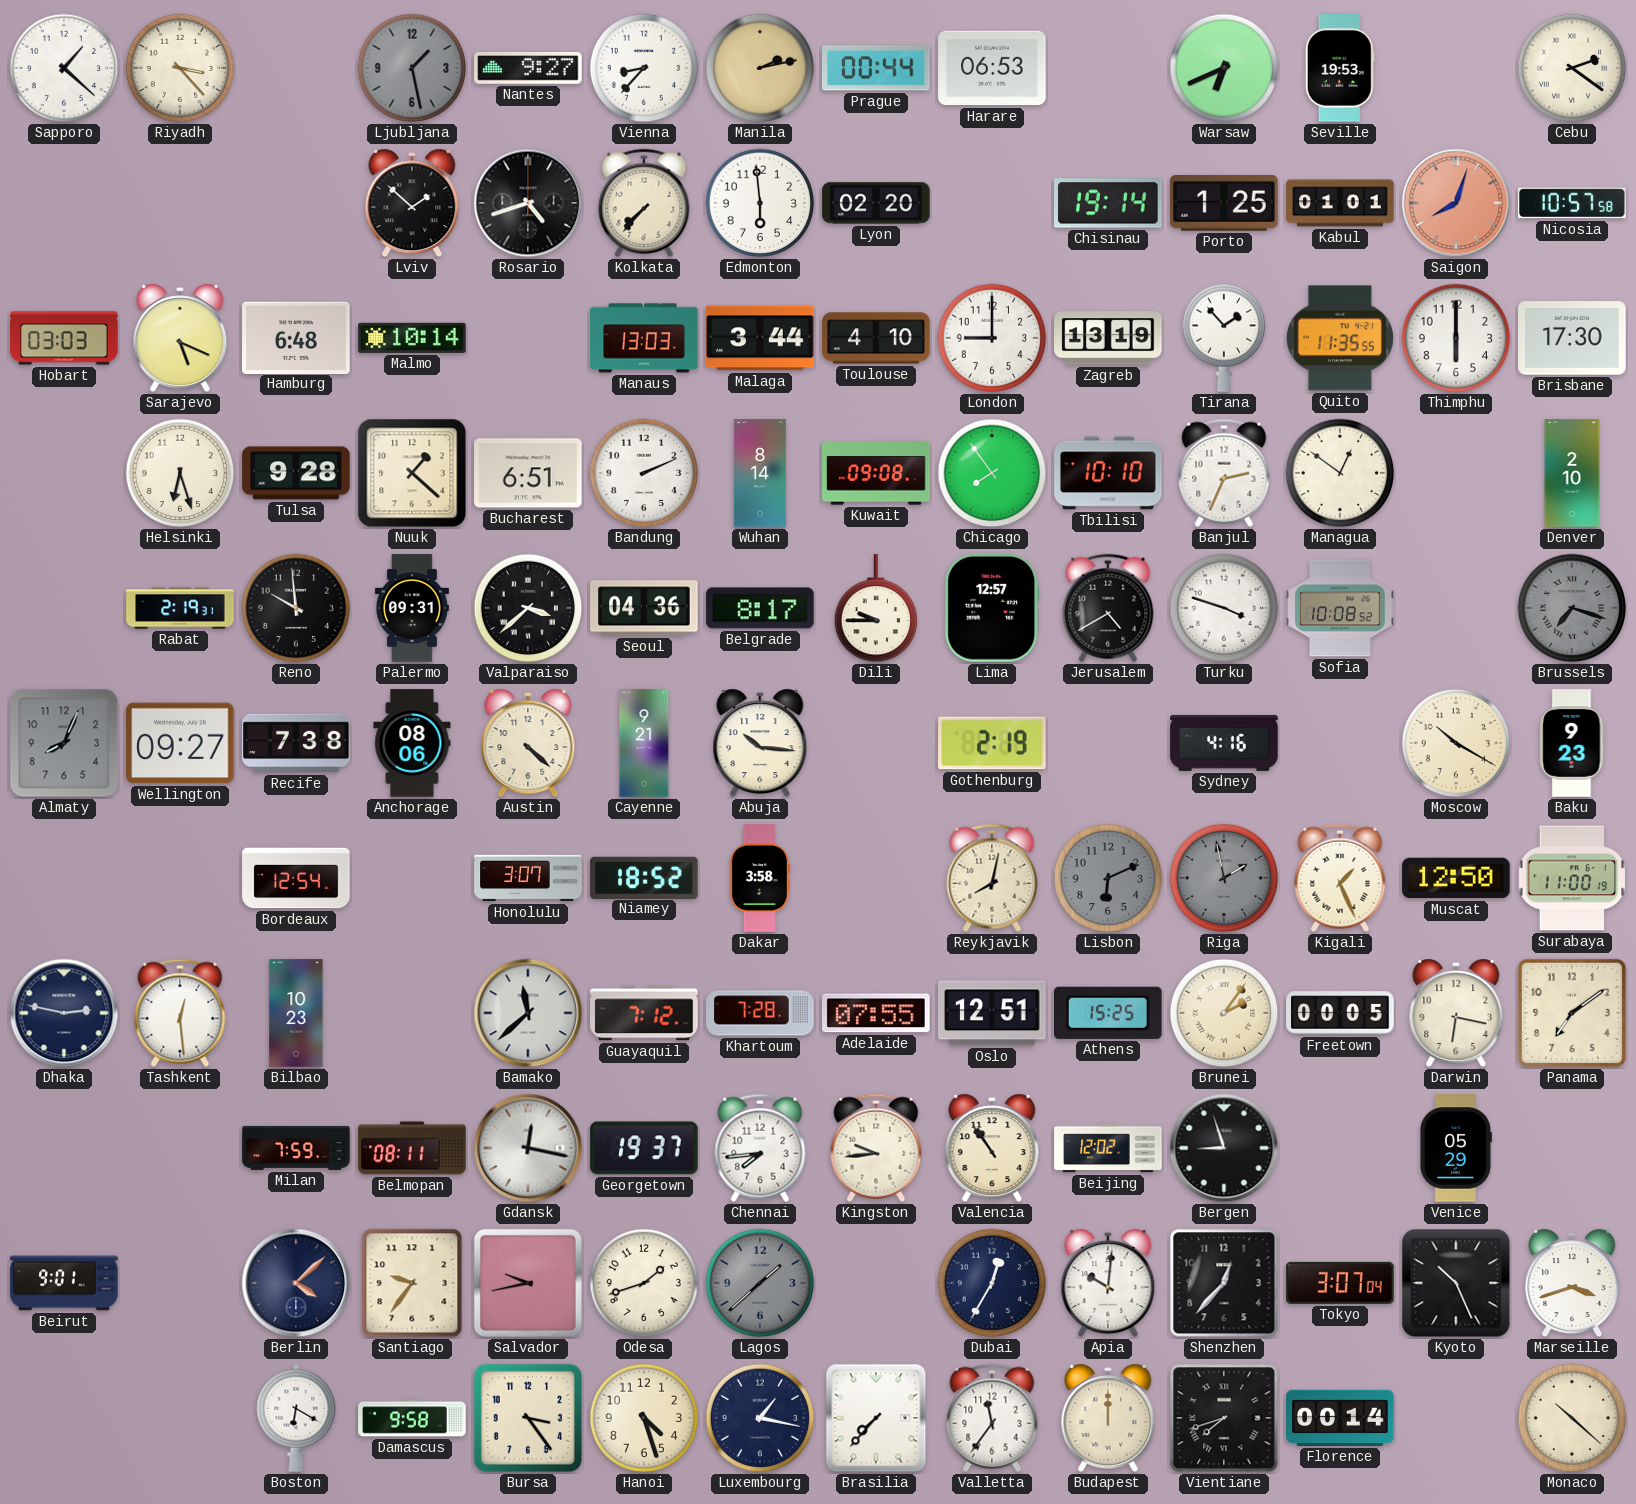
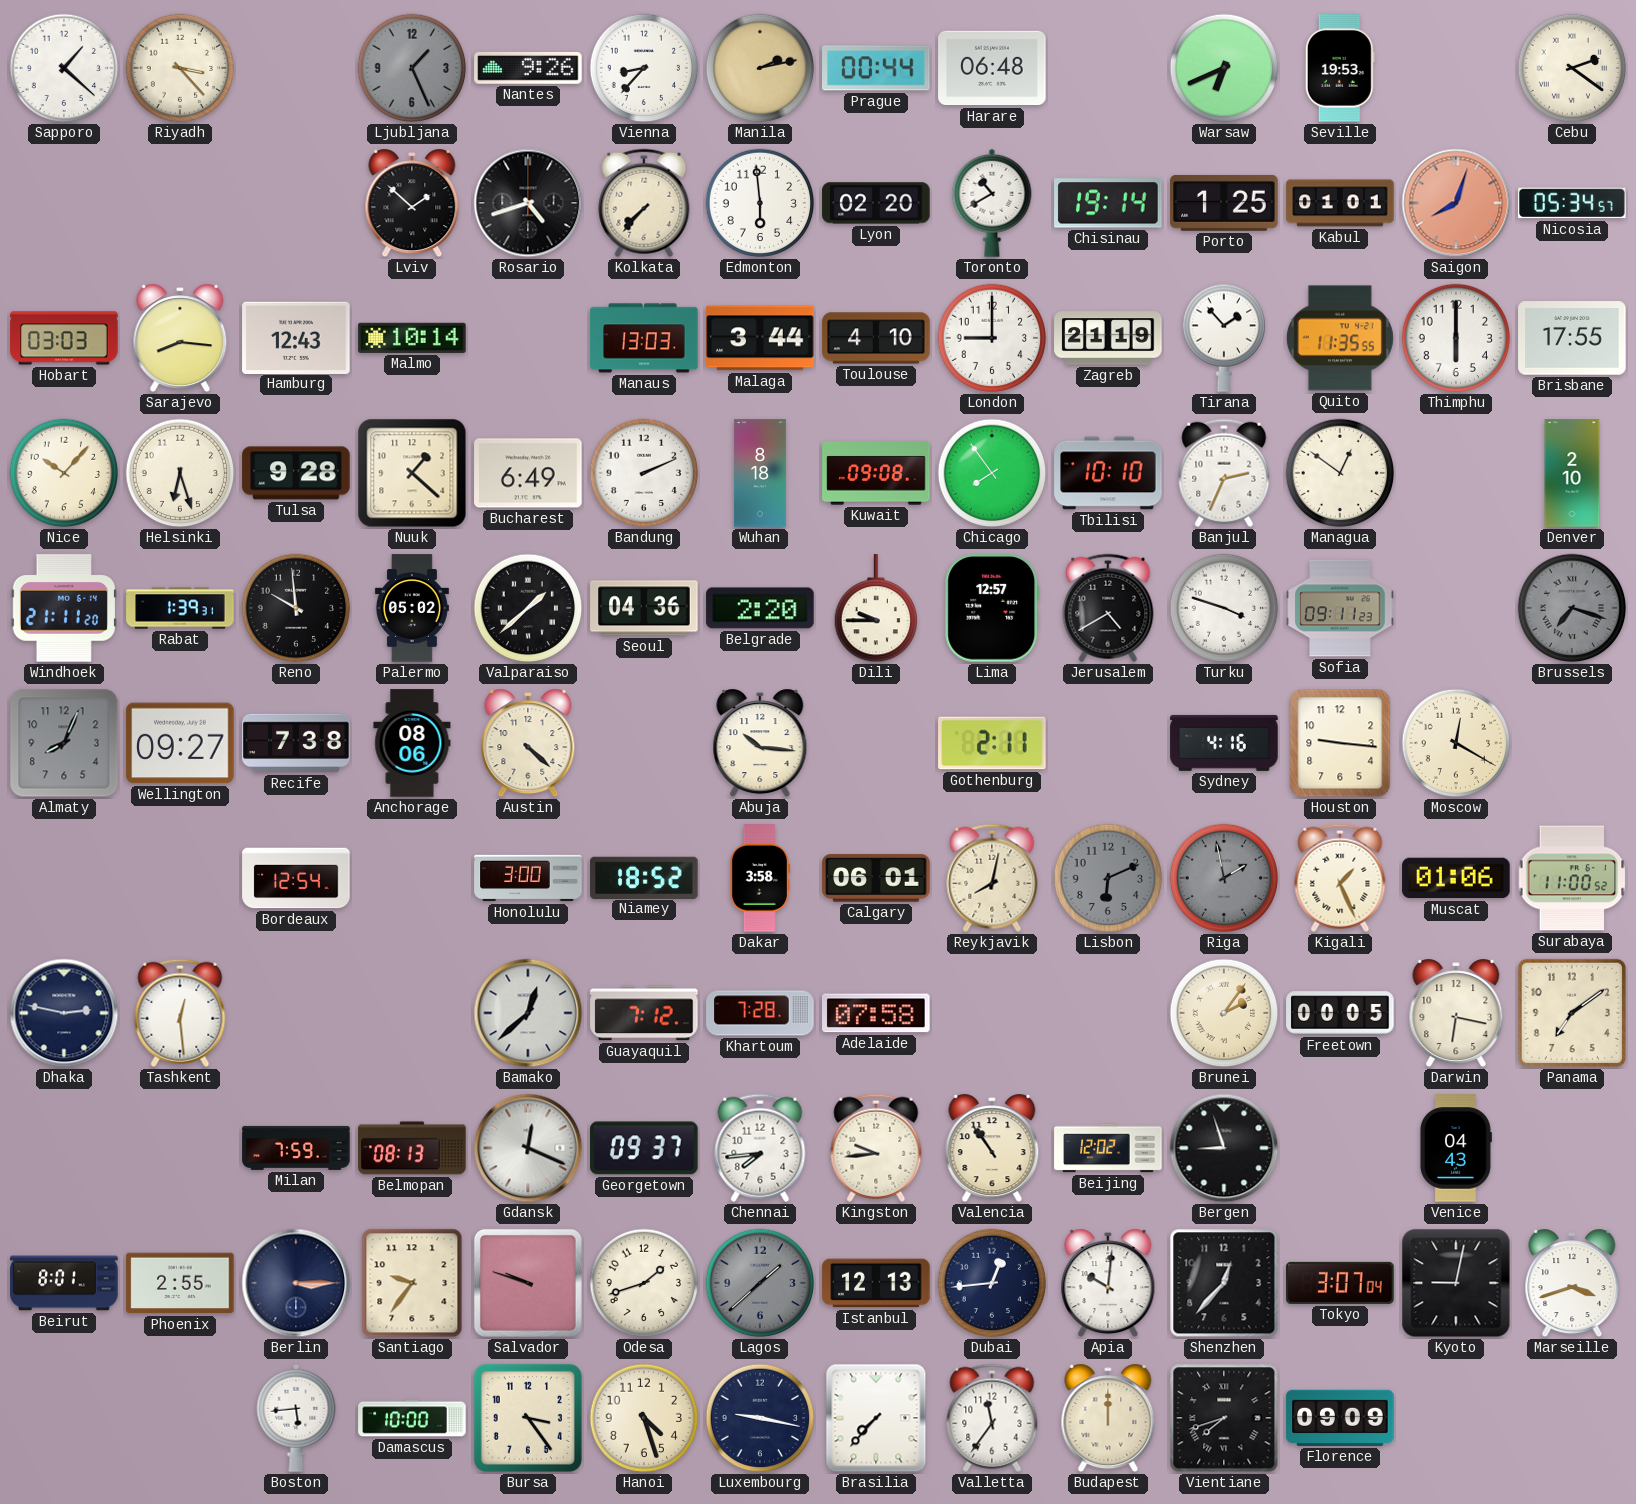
Ljubljana: 1:28 -> 1:26 (412, 68)
Nantes: 9:27 -> 9:26 (528, 69)
Harare: 06:53 -> 06:48 (992, 68)
Toronto: none -> 10:40 (992, 203)
Nicosia: 10:57 -> 05:34 (1572, 203)
Sarajevo: 5:19 -> 8:16 (180, 338)
Hamburg: 6:48 -> 12:43 (296, 337)
Zagreb: 13:19 -> 21:19 (1108, 338)
Brisbane: 17:30 -> 17:55 (1572, 338)
Nice: none -> 10:07 (64, 473)
Bucharest: 6:51 -> 6:49 (528, 473)
Wuhan: 8:14 -> 8:18 (760, 473)
Windhoek: none -> 21:11 (64, 608)
Rabat: 2:19 -> 1:39 (180, 608)
Palermo: 09:31 -> 05:02 (412, 608)
Valparaiso: 3:38 -> 1:38 (528, 608)
Belgrade: 8:17 -> 2:20 (760, 608)
Sofia: 10:08 -> 09:11 (1340, 608)
Cayenne: 9:21 -> none (644, 743)
Gothenburg: 2:19 -> 2:11 (992, 743)
Houston: none -> 9:16 (1340, 743)
Moscow: 10:20 -> 12:20 (1456, 743)
Baku: 9:23 -> none (1572, 743)
Honolulu: 3:07 -> 3:00 (528, 878)
Calgary: none -> 06:01 (876, 878)
Muscat: 12:50 -> 01:06 (1456, 878)
Surabaya: 11:00:19 -> 11:00:52 (1572, 878)
Bilbao: 10:23 -> none (296, 1013)
Bamako: 11:38 -> 12:38 (528, 1013)
Adelaide: 07:55 -> 07:58 (876, 1013)
Oslo: 12:51 -> none (992, 1013)
Athens: 15:25 -> none (1109, 1013)
Belmopan: 08:11 -> 08:13 (412, 1148)
Gdansk: 12:17 -> 12:19 (528, 1148)
Georgetown: 19:37 -> 09:37 (644, 1148)
Venice: 05:29 -> 04:43 (1455, 1148)
Beirut: 9:01 -> 8:01 (64, 1283)
Phoenix: none -> 2:55 (180, 1283)
Berlin: 4:08 -> 3:15 (296, 1283)
Salvador: 9:43 -> 9:48 (528, 1283)
Istanbul: none -> 12:13 (876, 1283)
Dubai: 12:35 -> 12:44 (992, 1283)
Kyoto: 10:26 -> 9:02 (1456, 1283)
Boston: 6:20 -> 5:44 (296, 1418)
Damascus: 9:58 -> 10:00 (412, 1418)
Luxembourg: 1:17 -> 9:17 (760, 1418)
Florence: 00:14 -> 09:09 (1340, 1418)
Monaco: 10:22 -> none (1572, 1418)
